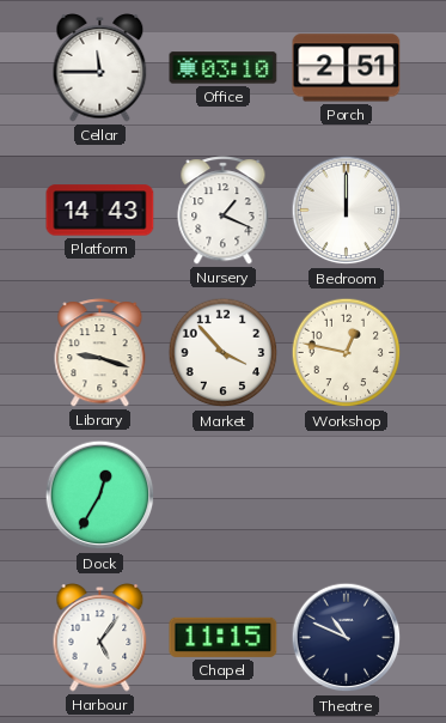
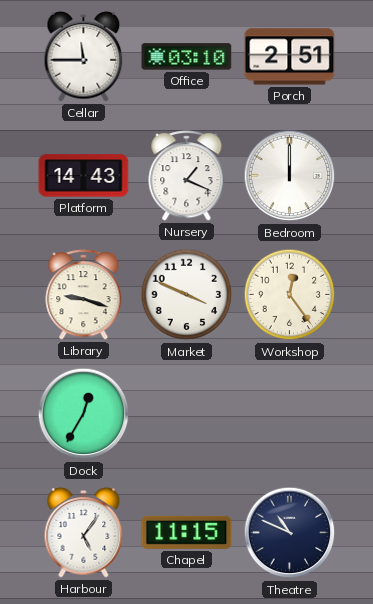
Market: 3:53 -> 3:49 (187, 295)
Workshop: 12:47 -> 12:24 (290, 295)
